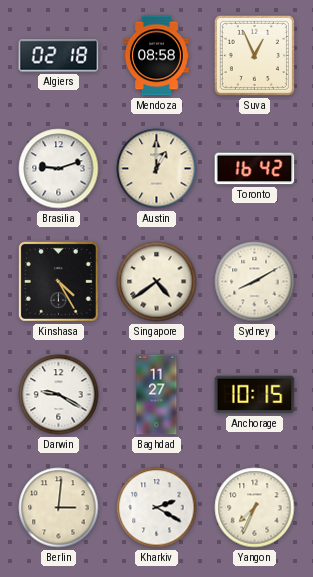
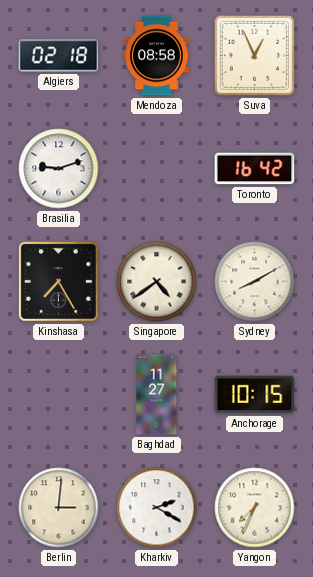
Austin: 1:00 -> none (157, 169)
Kinshasa: 4:25 -> 7:25 (58, 281)
Darwin: 9:20 -> none (59, 395)
